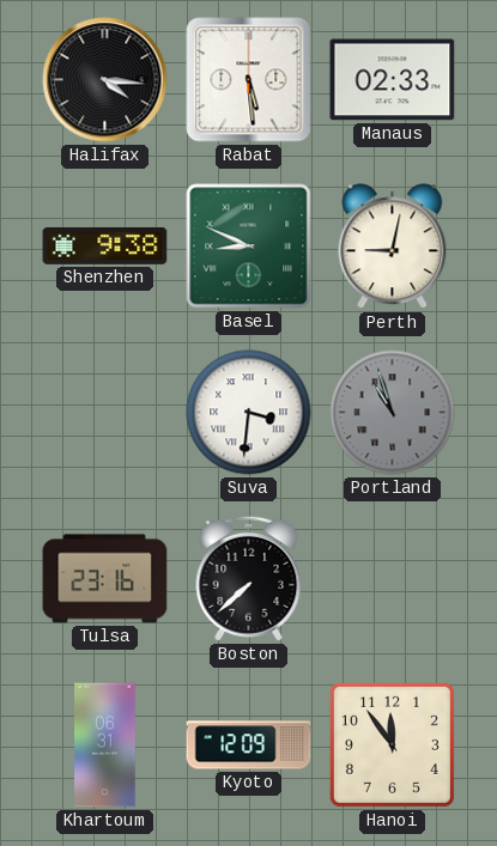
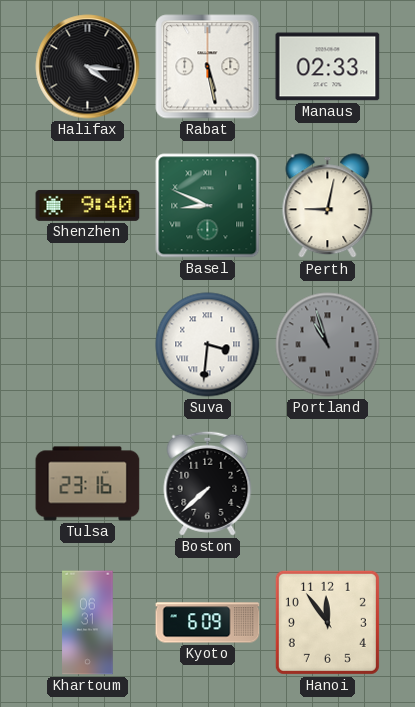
Rabat: 5:29 -> 5:28 (208, 67)
Shenzhen: 9:38 -> 9:40 (88, 205)
Kyoto: 12:09 -> 6:09 (208, 623)
